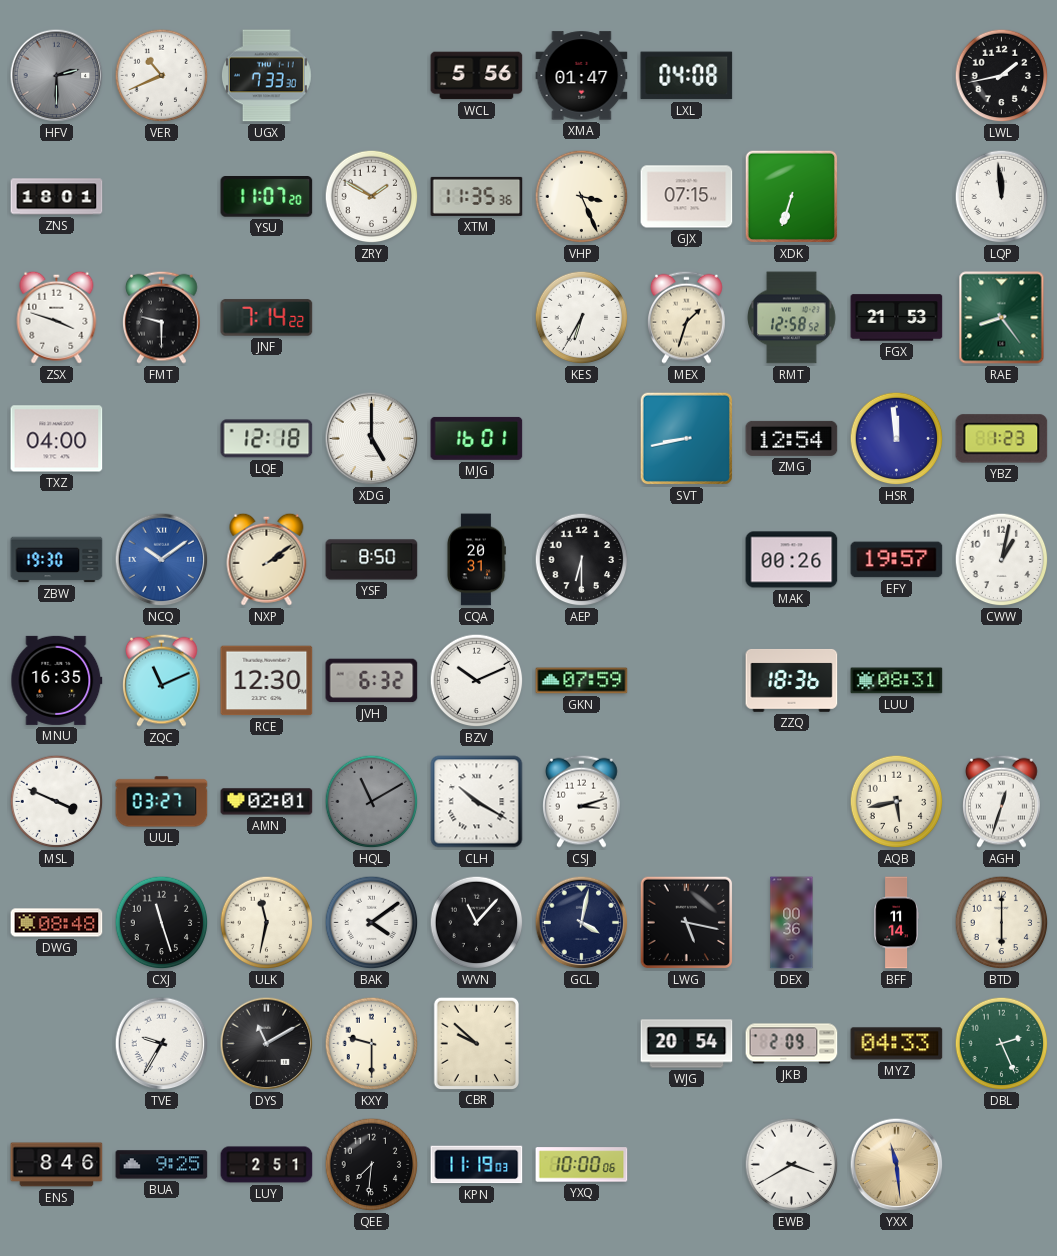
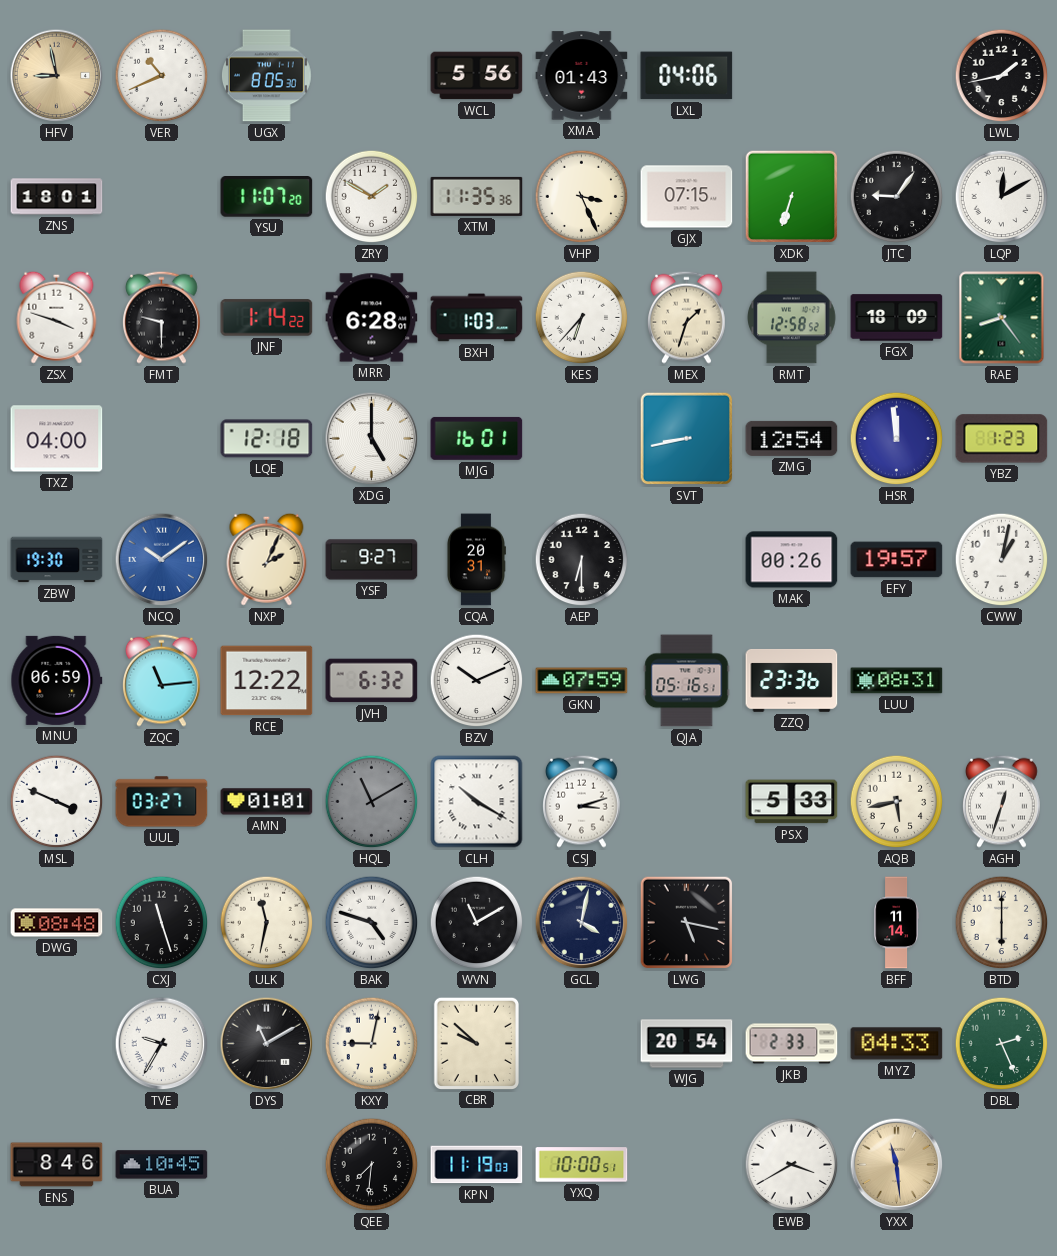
HFV: 2:30 -> 8:58 (57, 76)
HFV dial: grey -> champagne (57, 76)
UGX: 7:33 -> 8:05 (266, 76)
XMA: 01:47 -> 01:43 (582, 76)
LXL: 04:08 -> 04:06 (687, 76)
JTC: none -> 9:06 (897, 197)
LQP: 11:59 -> 12:10 (1002, 197)
JNF: 7:14 -> 1:14 (267, 318)
MRR: none -> 6:28 (372, 318)
BXH: none -> 1:03 (477, 318)
KES: 6:35 -> 6:37 (582, 318)
FGX: 21:53 -> 18:09 (897, 318)
NXP: 2:09 -> 2:04 (267, 559)
YSF: 8:50 -> 9:27 (372, 560)
MNU: 16:35 -> 06:59 (57, 680)
ZQC: 11:11 -> 11:14 (162, 680)
RCE: 12:30 -> 12:22 (267, 681)
QJA: none -> 05:16 (687, 681)
ZZQ: 18:36 -> 23:36 (792, 680)
AMN: 02:01 -> 01:01 (267, 802)
PSX: none -> 5:33 (792, 802)
BAK: 4:09 -> 4:48 (372, 923)
WVN: 11:07 -> 11:10 (477, 923)
DEX: 00:36 -> none (792, 923)
KXY: 9:30 -> 9:02 (372, 1044)
JKB: 2:09 -> 2:33 (792, 1044)
BUA: 9:25 -> 10:45 (162, 1165)
LUY: 2:51 -> none (267, 1165)
YXQ: 10:00:06 -> 10:00:51 (582, 1165)
